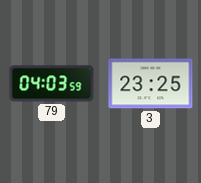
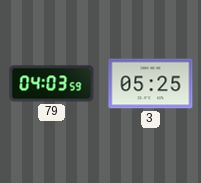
3: 23:25 -> 05:25 (151, 84)
